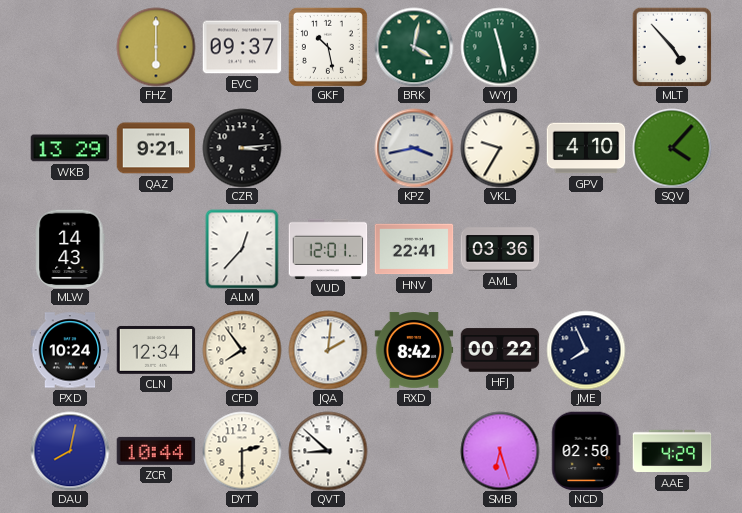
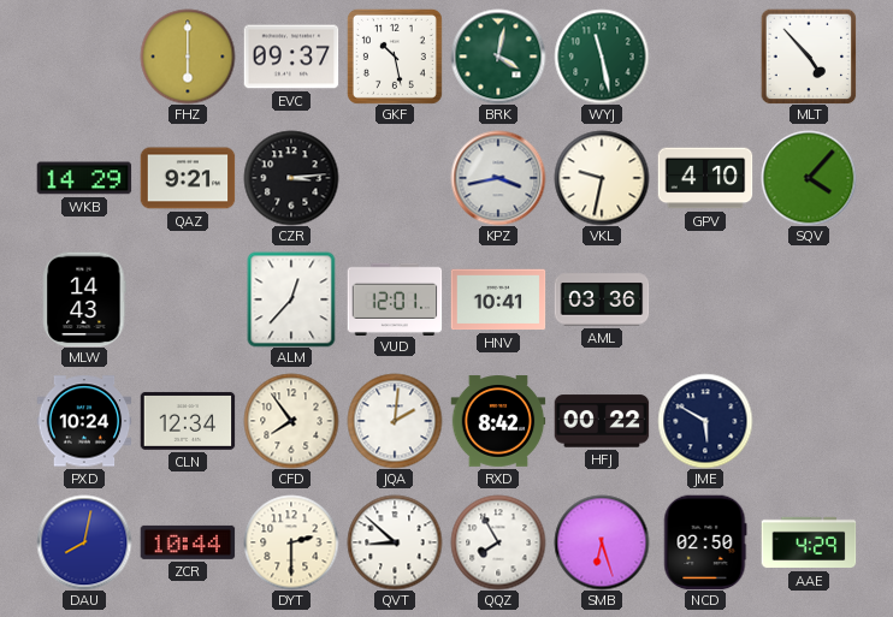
WKB: 13:29 -> 14:29 (84, 178)
VKL: 9:35 -> 9:32 (602, 178)
HNV: 22:41 -> 10:41 (498, 299)
JME: 7:56 -> 5:50 (705, 421)
QQZ: none -> 7:55 (498, 542)
